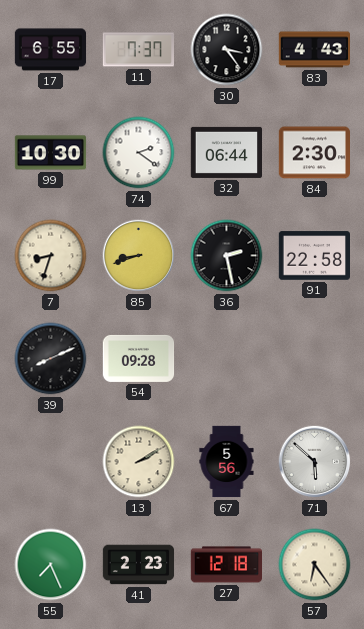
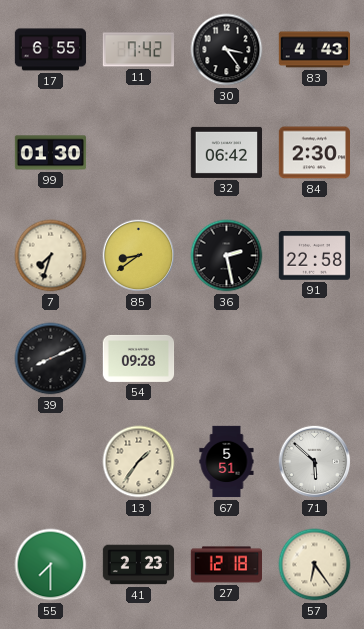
11: 7:37 -> 7:42 (138, 50)
99: 10:30 -> 01:30 (51, 153)
74: 2:21 -> none (139, 153)
32: 06:44 -> 06:42 (227, 152)
7: 8:33 -> 7:33 (51, 256)
85: 8:42 -> 8:39 (139, 256)
13: 2:10 -> 1:36 (139, 462)
67: 5:56 -> 5:51 (227, 462)
55: 7:26 -> 7:30 (51, 565)
